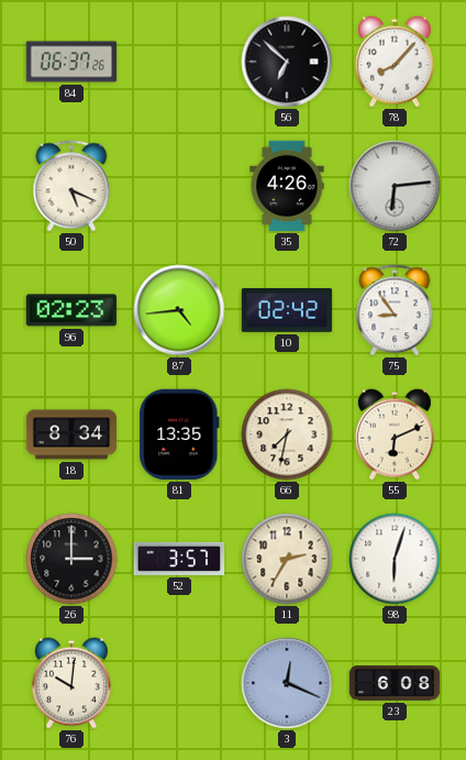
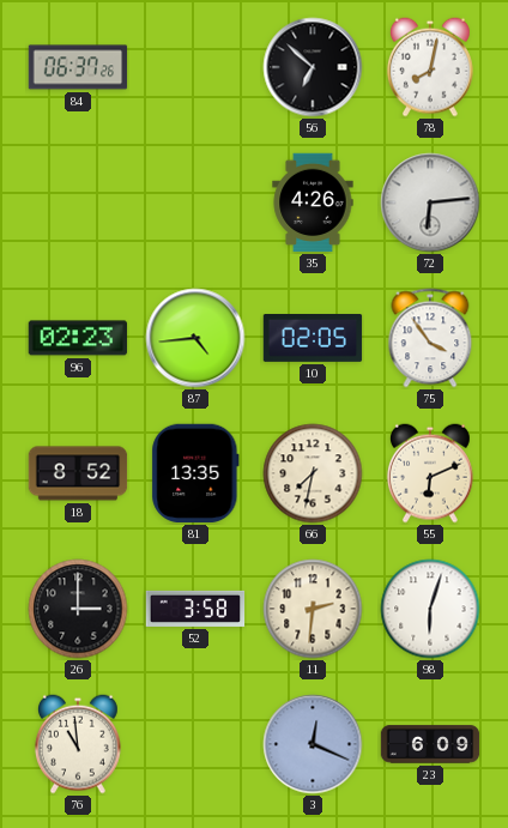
78: 8:07 -> 8:02 (431, 67)
50: 5:19 -> none (71, 186)
10: 02:42 -> 02:05 (313, 339)
75: 8:54 -> 3:54 (430, 338)
18: 8:34 -> 8:52 (78, 473)
52: 3:57 -> 3:58 (195, 609)
11: 2:35 -> 2:31 (313, 609)
76: 10:01 -> 10:59 (79, 744)
23: 6:08 -> 6:09 (430, 744)
